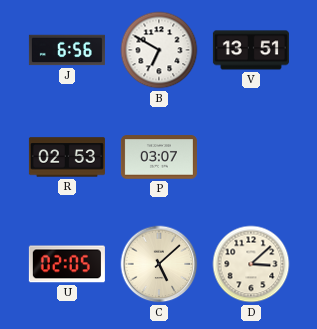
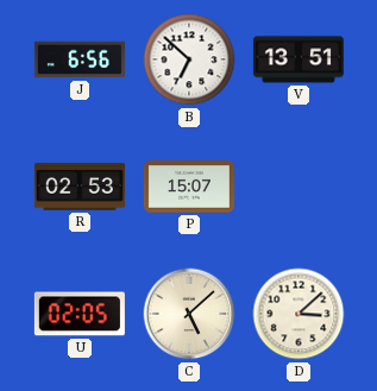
B: 6:50 -> 6:52 (189, 59)
P: 03:07 -> 15:07 (189, 187)
